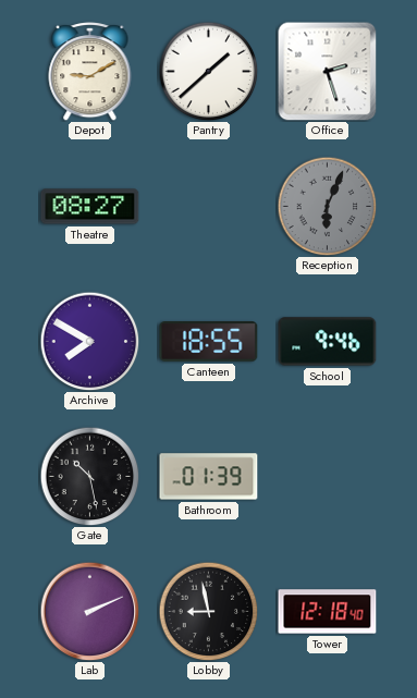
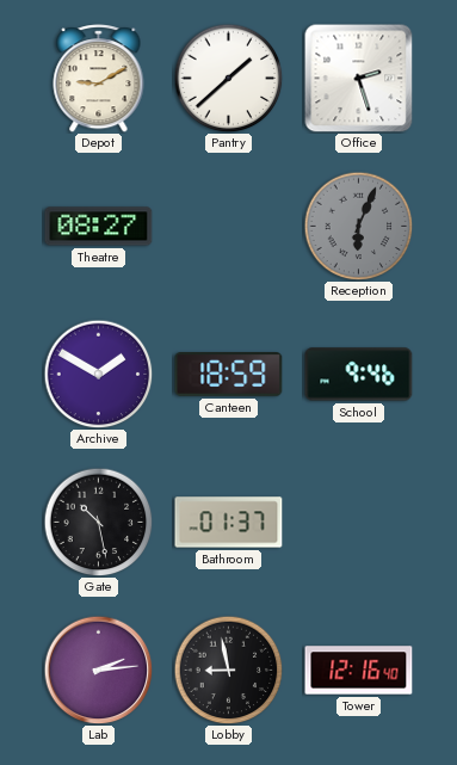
Archive: 7:50 -> 1:50 (98, 374)
Canteen: 18:55 -> 18:59 (229, 375)
Bathroom: 01:39 -> 01:37 (229, 523)
Lab: 2:11 -> 2:14 (98, 670)
Tower: 12:18 -> 12:16 (359, 671)
